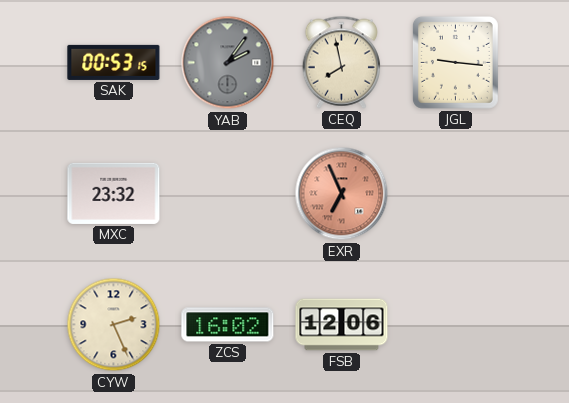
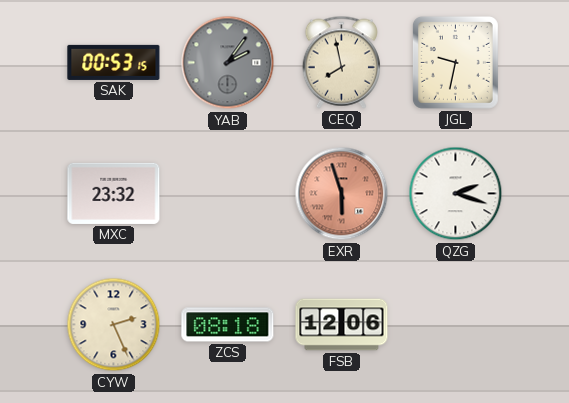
JGL: 9:16 -> 9:32 (455, 62)
EXR: 6:56 -> 5:57 (342, 194)
QZG: none -> 2:18 (456, 194)
ZCS: 16:02 -> 08:18 (228, 325)
